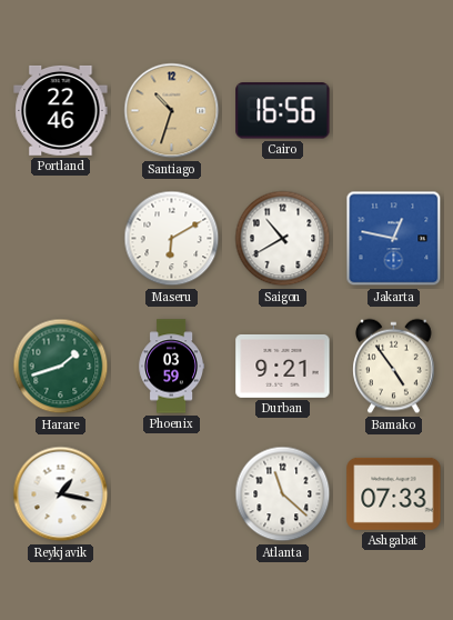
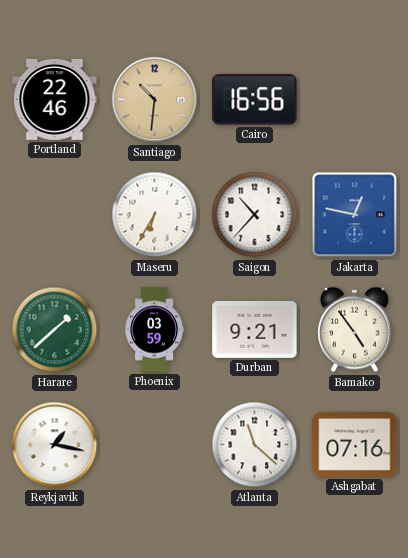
Santiago: 10:33 -> 10:31 (155, 100)
Maseru: 6:10 -> 6:35 (155, 215)
Saigon: 10:40 -> 10:37 (255, 215)
Harare: 1:42 -> 1:38 (55, 330)
Ashgabat: 07:33 -> 07:16 (355, 444)
